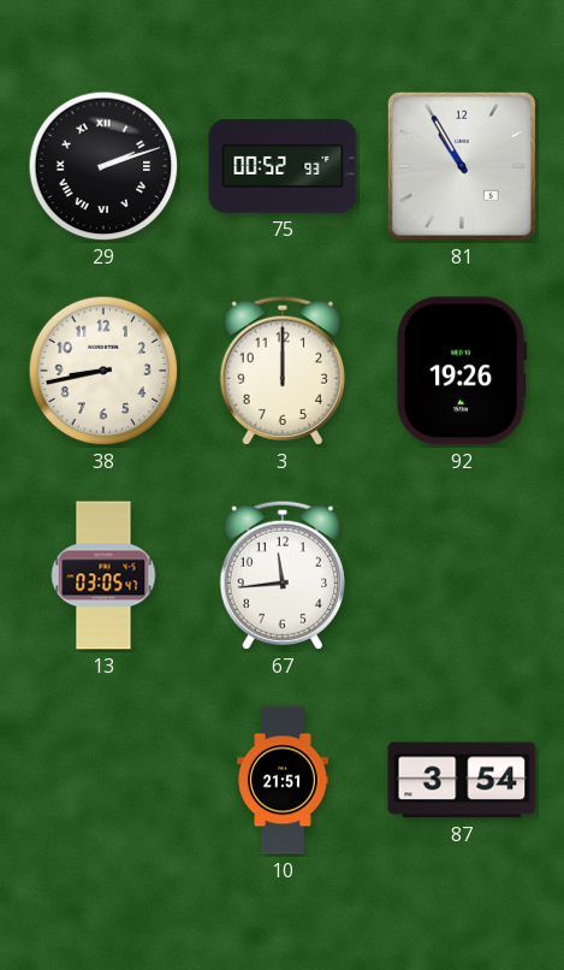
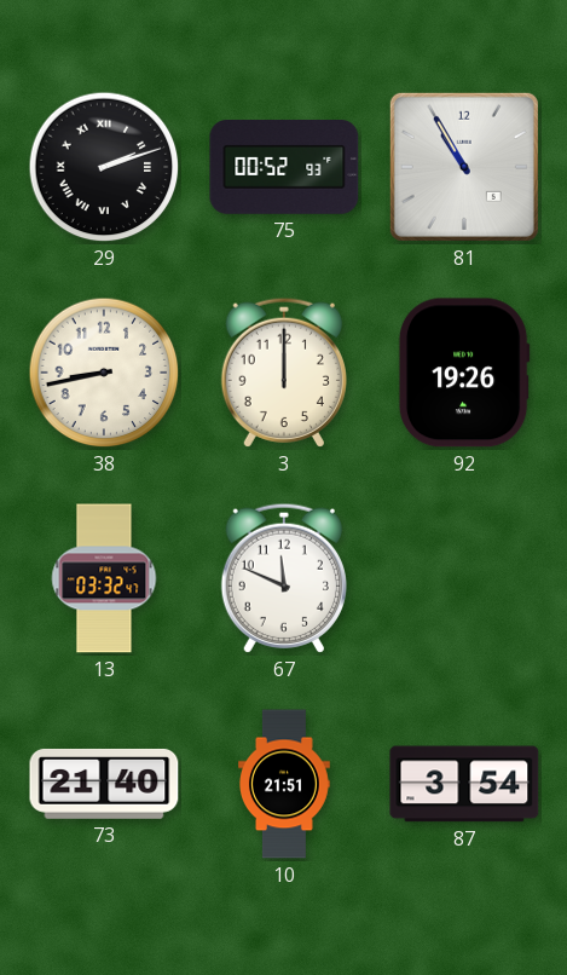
13: 03:05 -> 03:32 (104, 578)
67: 11:44 -> 11:49 (284, 578)
73: none -> 21:40 (104, 784)
